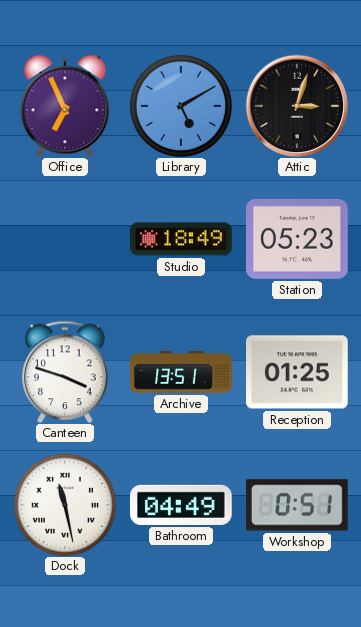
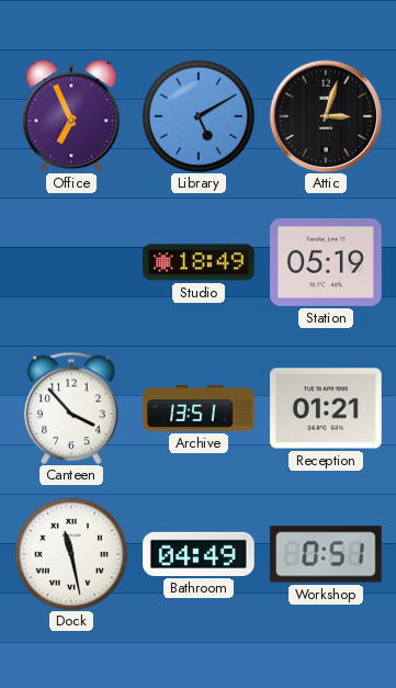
Station: 05:23 -> 05:19 (326, 262)
Canteen: 3:48 -> 3:53 (71, 408)
Reception: 01:25 -> 01:21 (326, 408)
